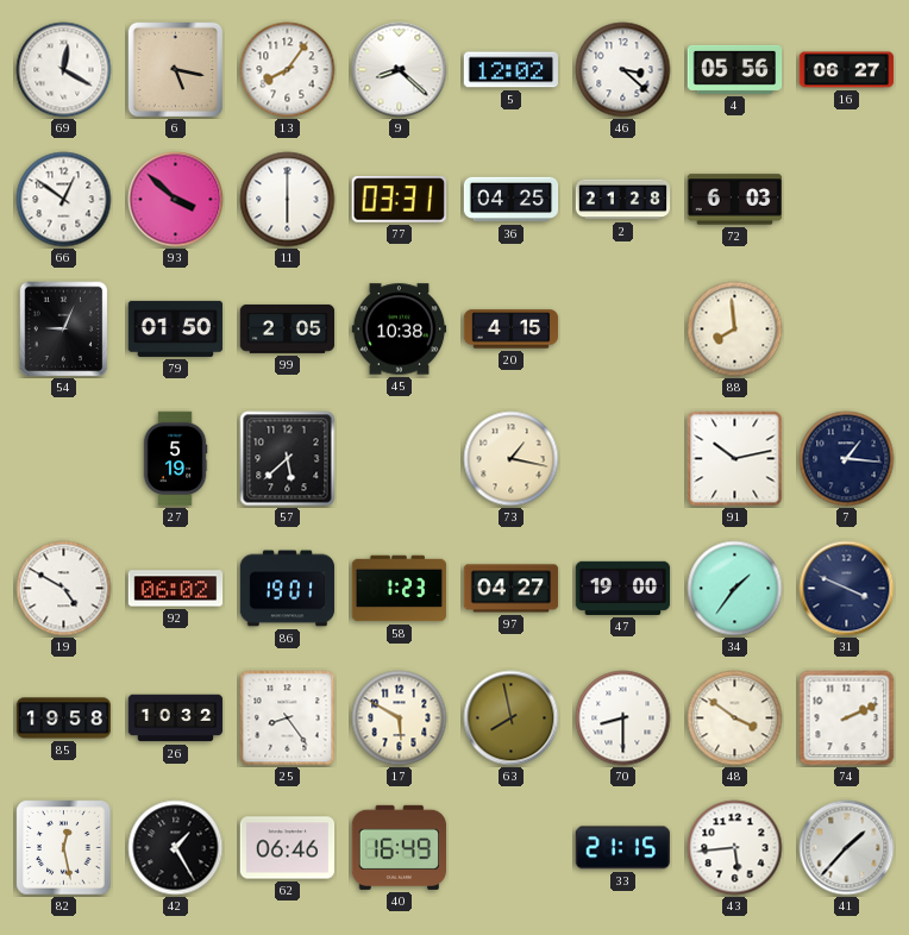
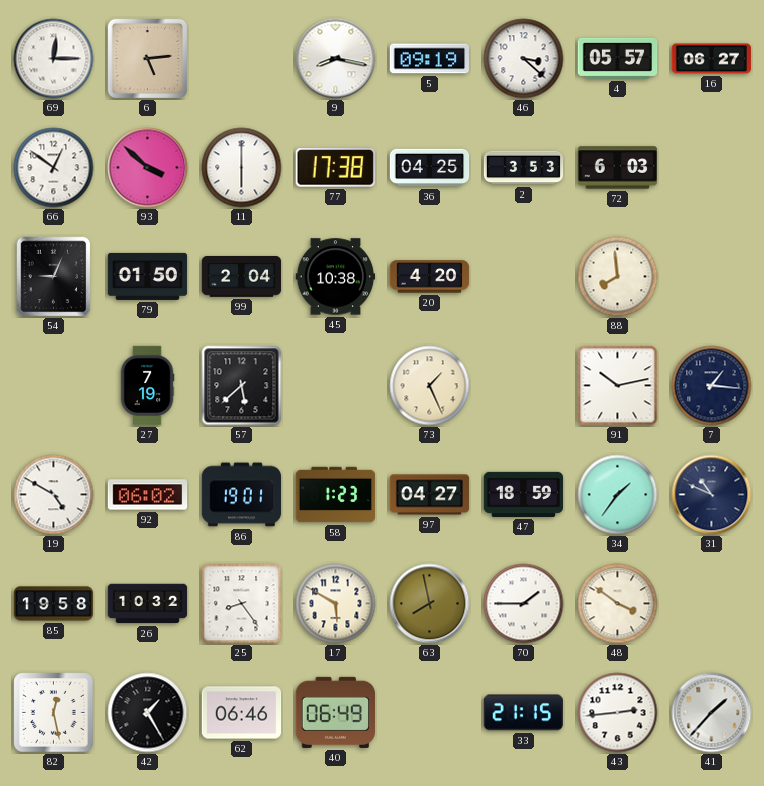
69: 12:20 -> 12:15 (54, 59)
6: 5:17 -> 5:14 (148, 59)
13: 8:06 -> none (288, 70)
9: 8:22 -> 8:17 (336, 59)
5: 12:02 -> 09:19 (429, 59)
4: 05:56 -> 05:57 (618, 58)
77: 03:31 -> 17:38 (335, 168)
2: 21:28 -> 3:53 (524, 168)
99: 2:05 -> 2:04 (242, 276)
20: 4:15 -> 4:20 (430, 277)
27: 5:19 -> 7:19 (147, 386)
73: 1:17 -> 1:26 (430, 386)
47: 19:00 -> 18:59 (524, 494)
31: 3:49 -> 10:49 (712, 495)
70: 8:30 -> 1:45 (524, 604)
74: 2:11 -> none (847, 718)
40: 16:49 -> 06:49 (335, 712)
43: 5:44 -> 2:44 (618, 713)
